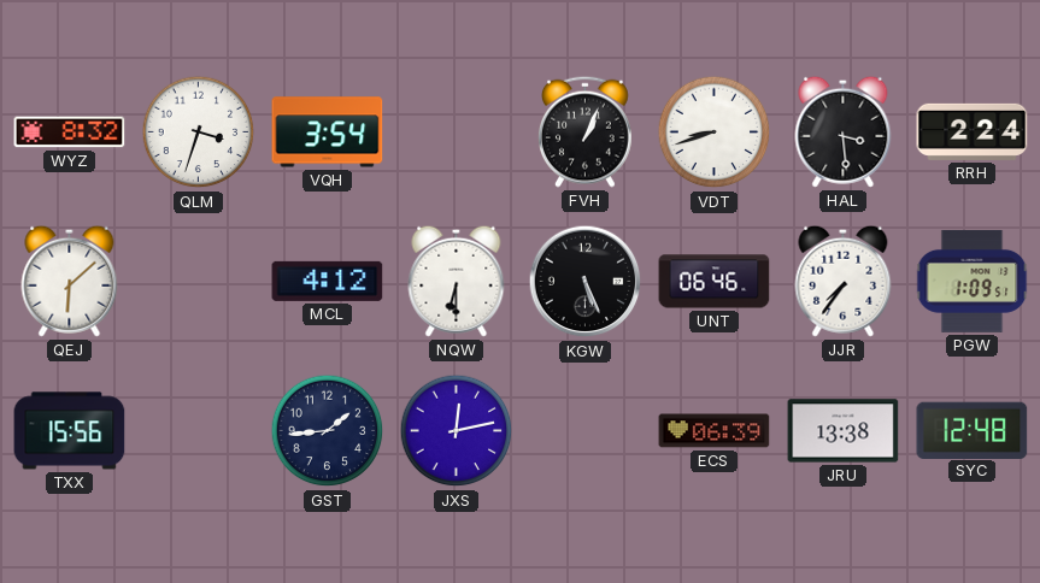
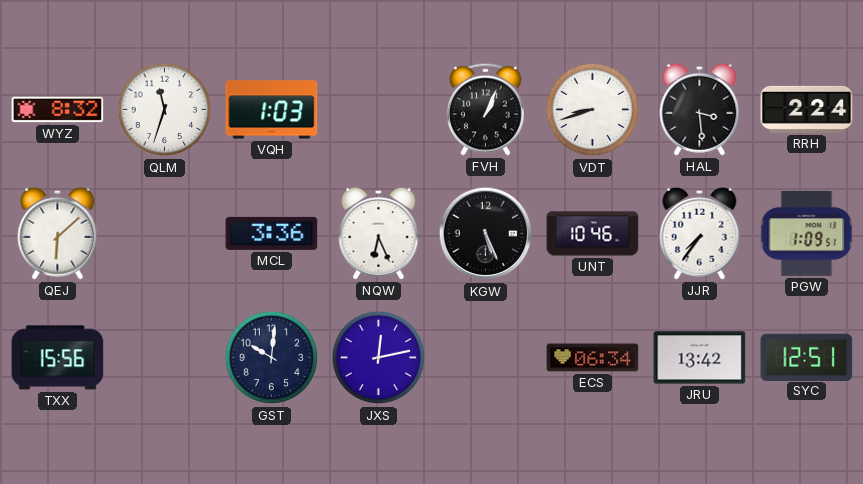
QLM: 3:33 -> 11:33 (165, 110)
VQH: 3:54 -> 1:03 (272, 110)
MCL: 4:12 -> 3:36 (272, 233)
NQW: 6:30 -> 6:26 (379, 233)
UNT: 06:46 -> 10:46 (593, 234)
GST: 1:44 -> 10:01 (272, 358)
ECS: 06:39 -> 06:34 (593, 358)
JRU: 13:38 -> 13:42 (700, 358)
SYC: 12:48 -> 12:51 (807, 357)
